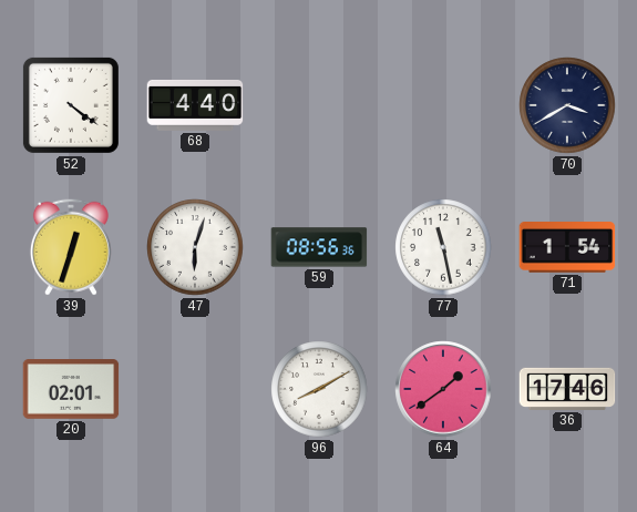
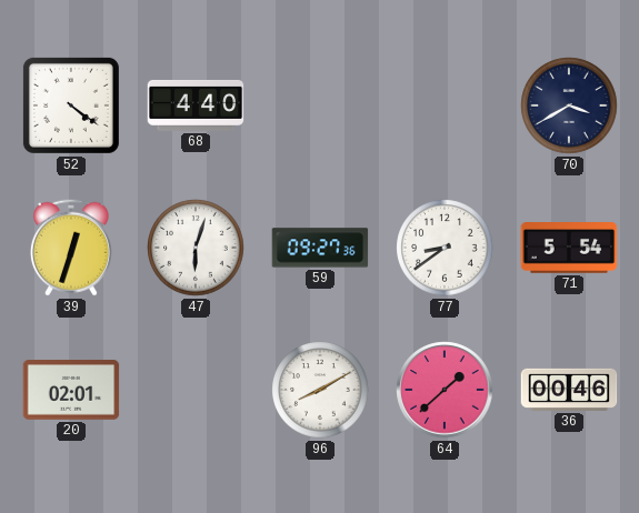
59: 08:56 -> 09:27 (320, 248)
77: 11:28 -> 8:39 (445, 248)
71: 1:54 -> 5:54 (569, 249)
64: 1:39 -> 1:38 (445, 390)
36: 17:46 -> 00:46 (569, 390)
